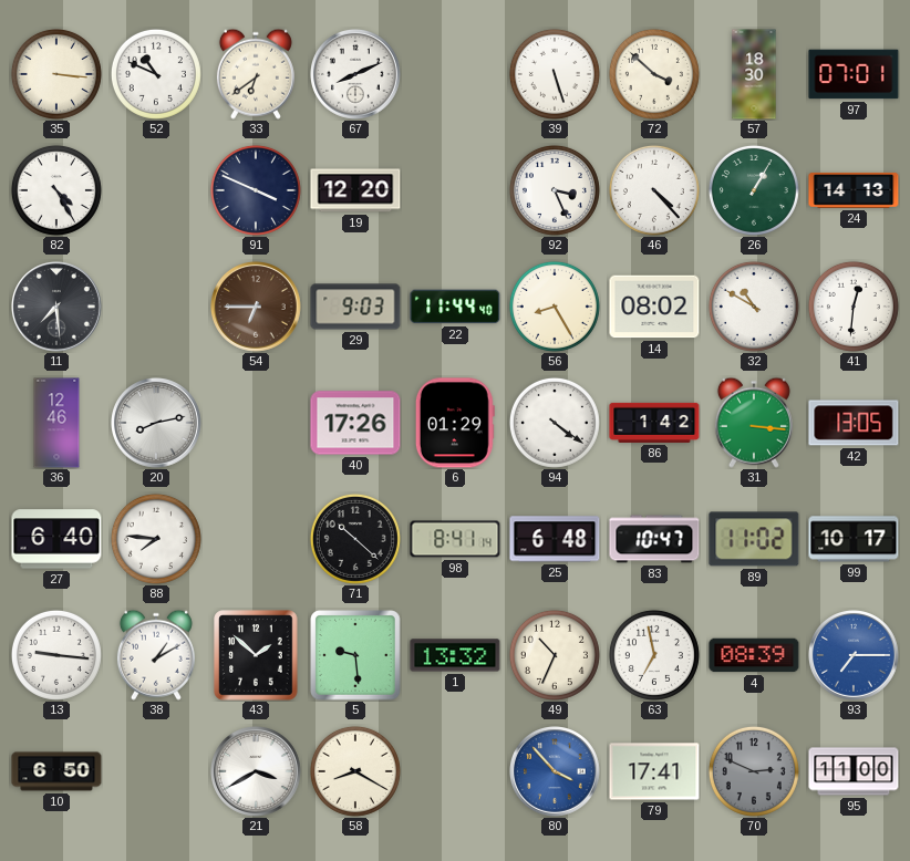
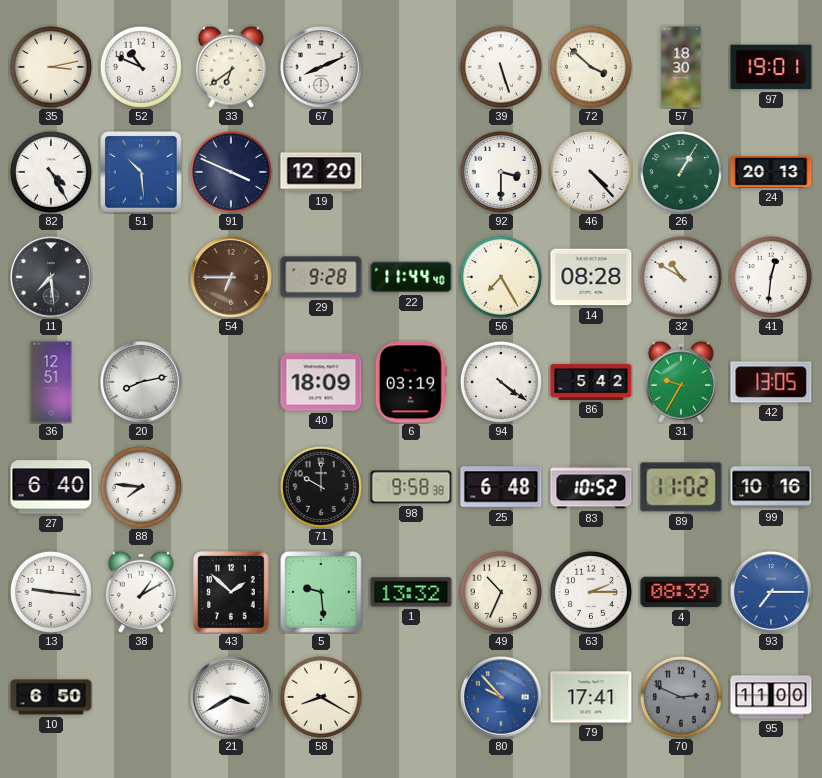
35: 3:16 -> 3:13 (51, 67)
97: 07:01 -> 19:01 (771, 67)
51: none -> 10:29 (141, 172)
92: 3:26 -> 3:30 (501, 172)
24: 14:13 -> 20:13 (771, 172)
29: 9:03 -> 9:28 (321, 277)
56: 8:25 -> 7:25 (501, 277)
14: 08:02 -> 08:28 (591, 277)
36: 12:46 -> 12:51 (51, 382)
40: 17:26 -> 18:09 (321, 382)
6: 01:29 -> 03:19 (411, 382)
86: 1:42 -> 5:42 (591, 382)
31: 3:16 -> 9:35 (681, 382)
71: 10:22 -> 10:00 (321, 487)
98: 8:41 -> 9:58 (411, 487)
83: 10:47 -> 10:52 (591, 487)
99: 10:17 -> 10:16 (771, 487)
63: 6:58 -> 2:15 (591, 592)
80: 3:53 -> 9:53 (502, 698)
